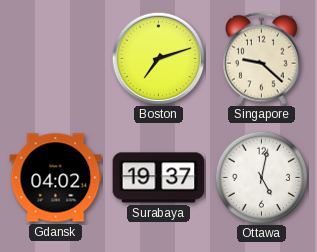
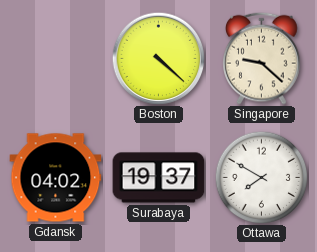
Boston: 7:12 -> 4:22 (158, 58)
Ottawa: 5:02 -> 7:50 (261, 177)
